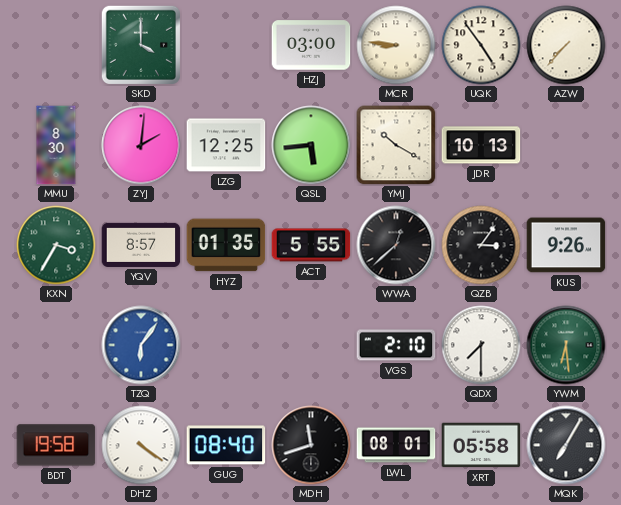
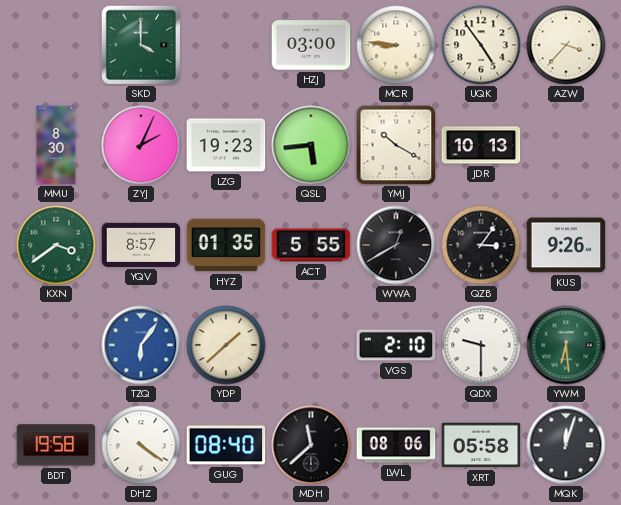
AZW: 7:37 -> 3:37 (566, 45)
ZYJ: 2:01 -> 2:04 (141, 145)
LZG: 12:25 -> 19:23 (226, 145)
KXN: 3:35 -> 3:39 (56, 245)
WWA: 12:38 -> 12:40 (396, 245)
YDP: none -> 1:38 (226, 345)
QDX: 7:30 -> 9:30 (481, 345)
MDH: 11:42 -> 11:38 (311, 445)
LWL: 08:01 -> 08:06 (396, 445)
MQK: 7:05 -> 12:03 (566, 445)
